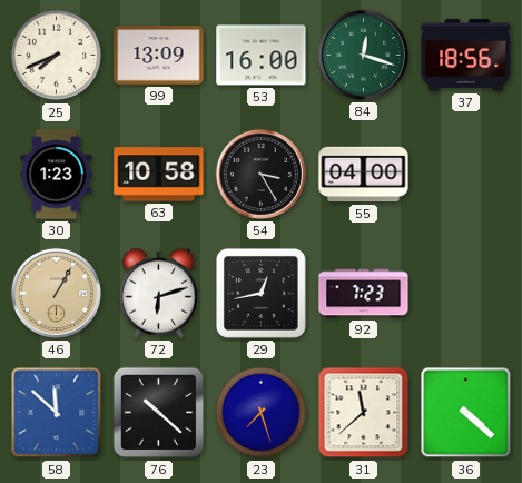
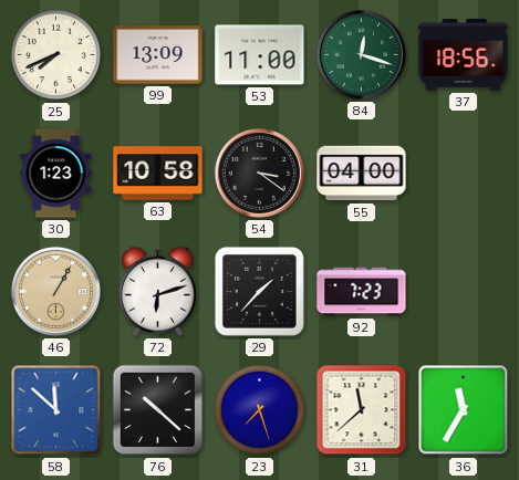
53: 16:00 -> 11:00 (260, 55)
54: 3:25 -> 3:21 (259, 173)
29: 12:43 -> 1:37 (259, 291)
36: 4:22 -> 11:35 (464, 410)
